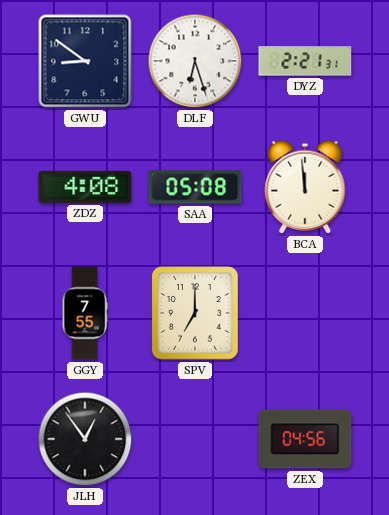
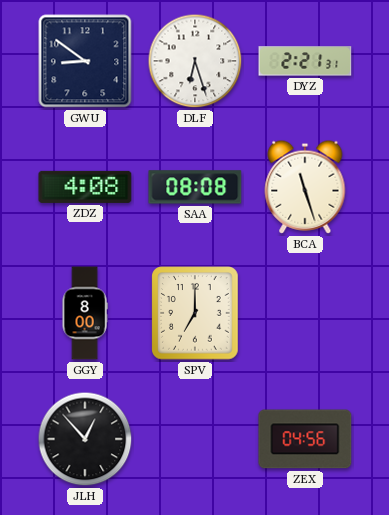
SAA: 05:08 -> 08:08 (195, 187)
BCA: 11:59 -> 11:27 (305, 187)
GGY: 7:55 -> 8:00 (85, 313)
JLH: 12:54 -> 12:53 (85, 439)
